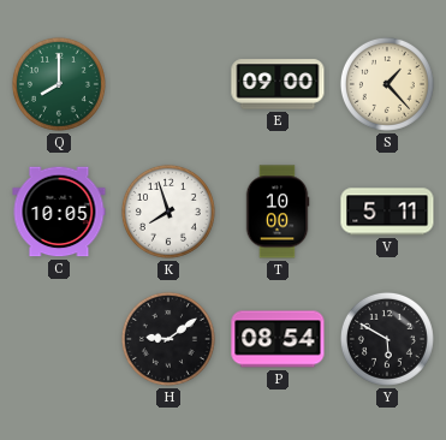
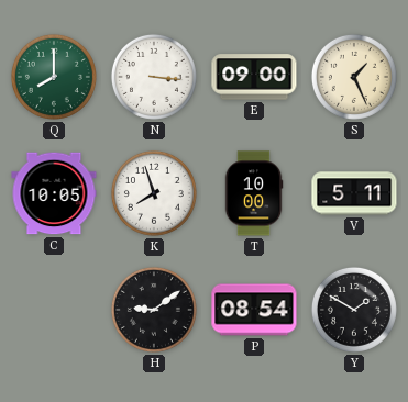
N: none -> 3:16 (154, 77)
S: 1:23 -> 1:26 (354, 77)
Y: 5:50 -> 1:50 (354, 310)
